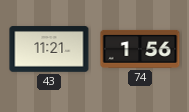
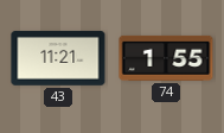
74: 1:56 -> 1:55 (166, 58)
